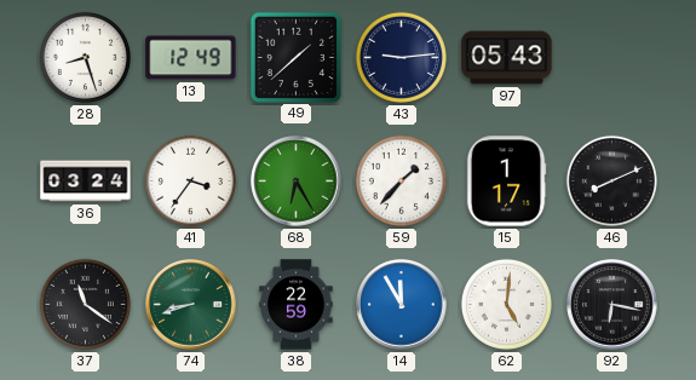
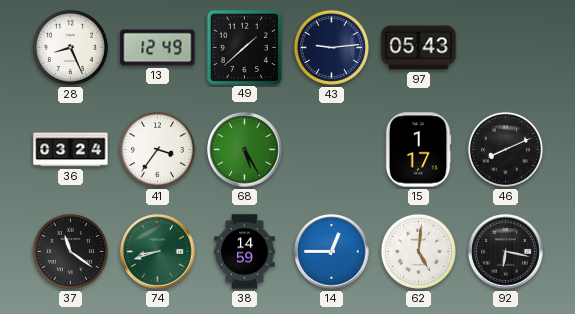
28: 8:27 -> 8:26 (70, 47)
68: 6:25 -> 5:25 (245, 150)
59: 1:37 -> none (401, 180)
38: 22:59 -> 14:59 (245, 252)
14: 11:55 -> 12:45 (332, 252)
